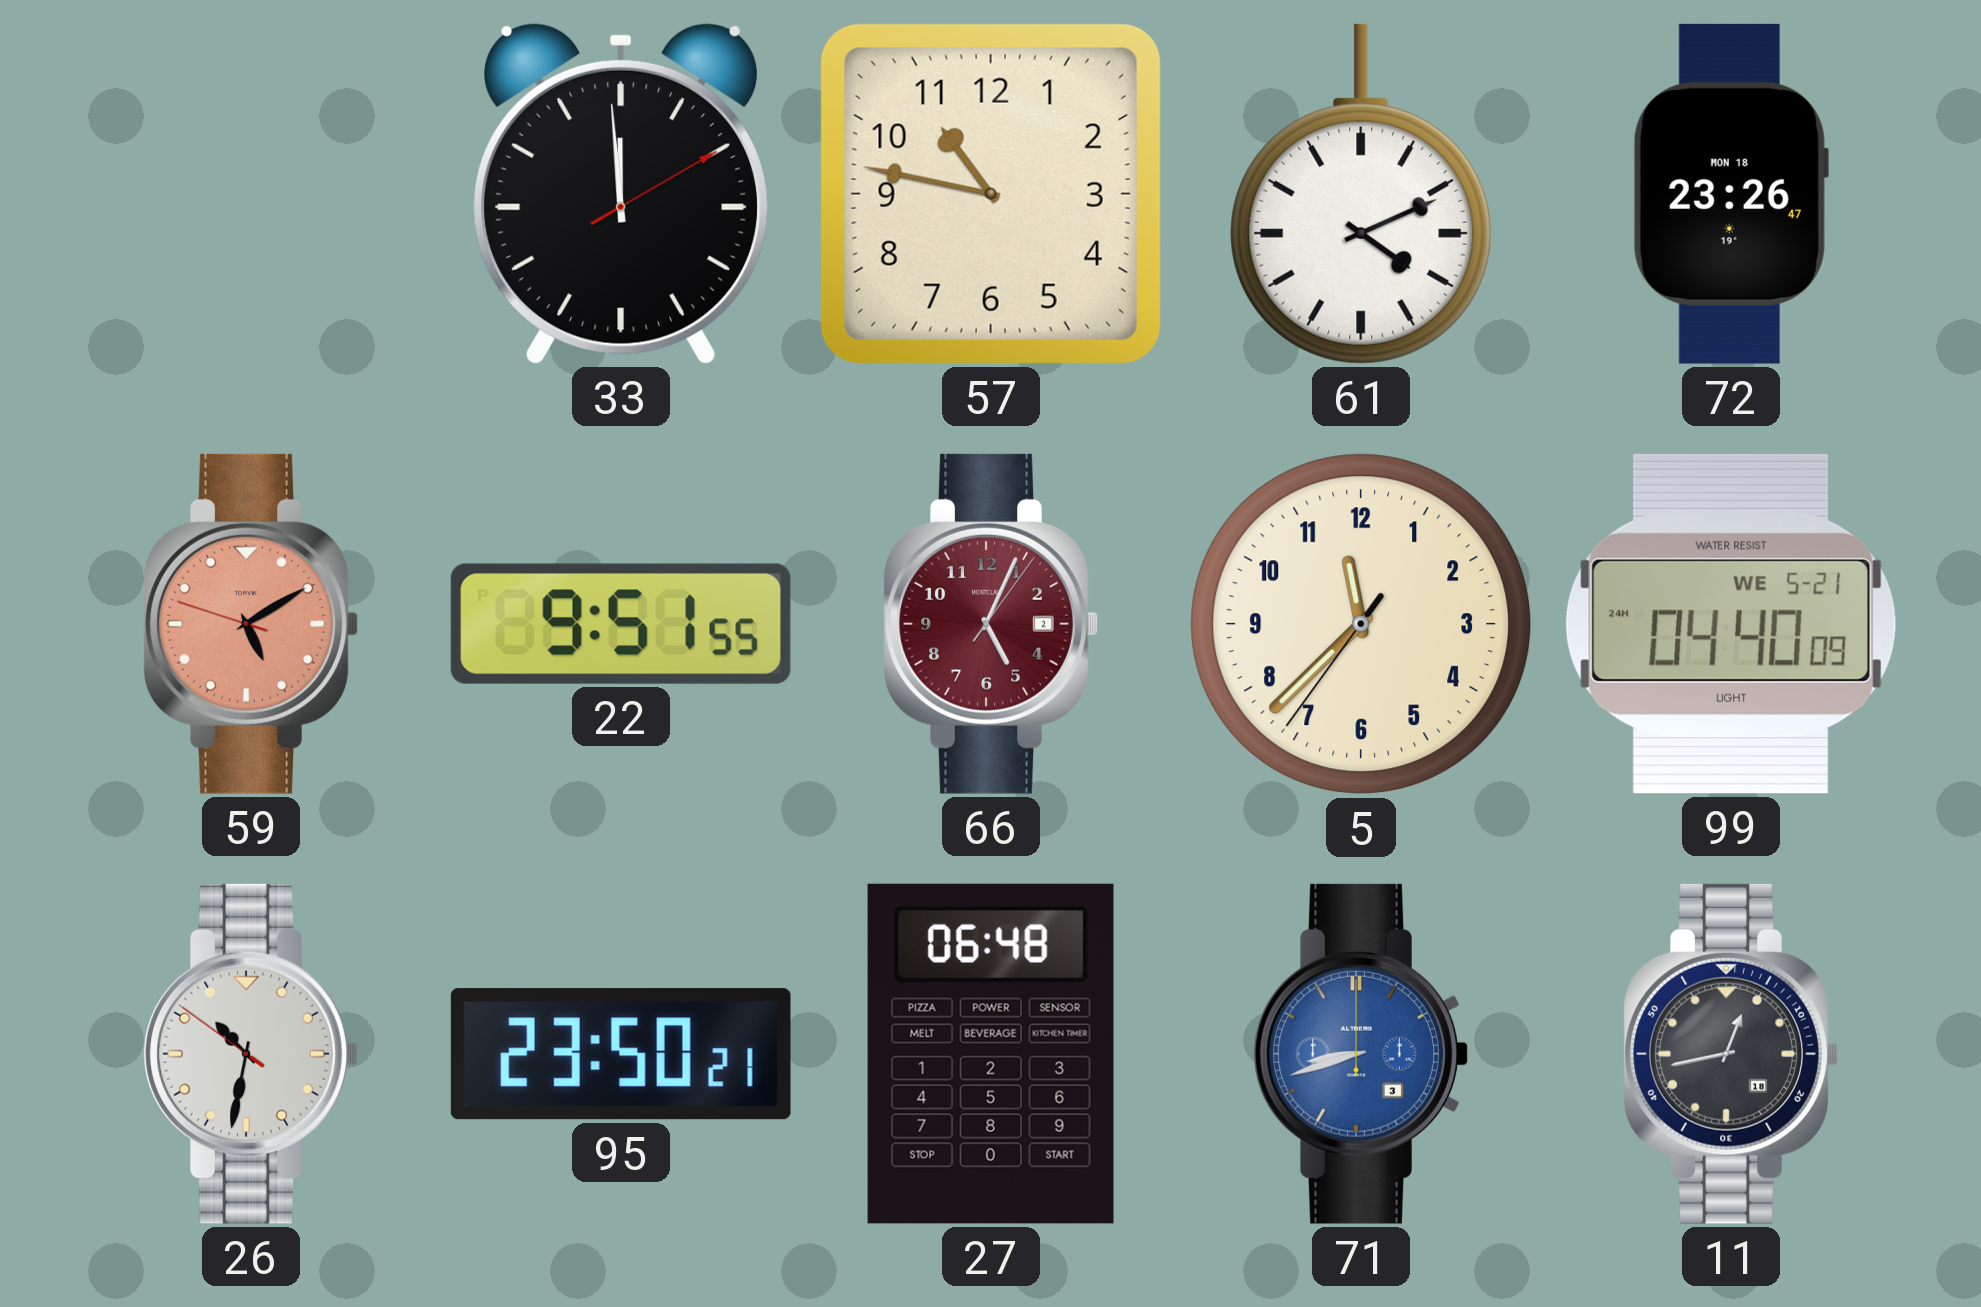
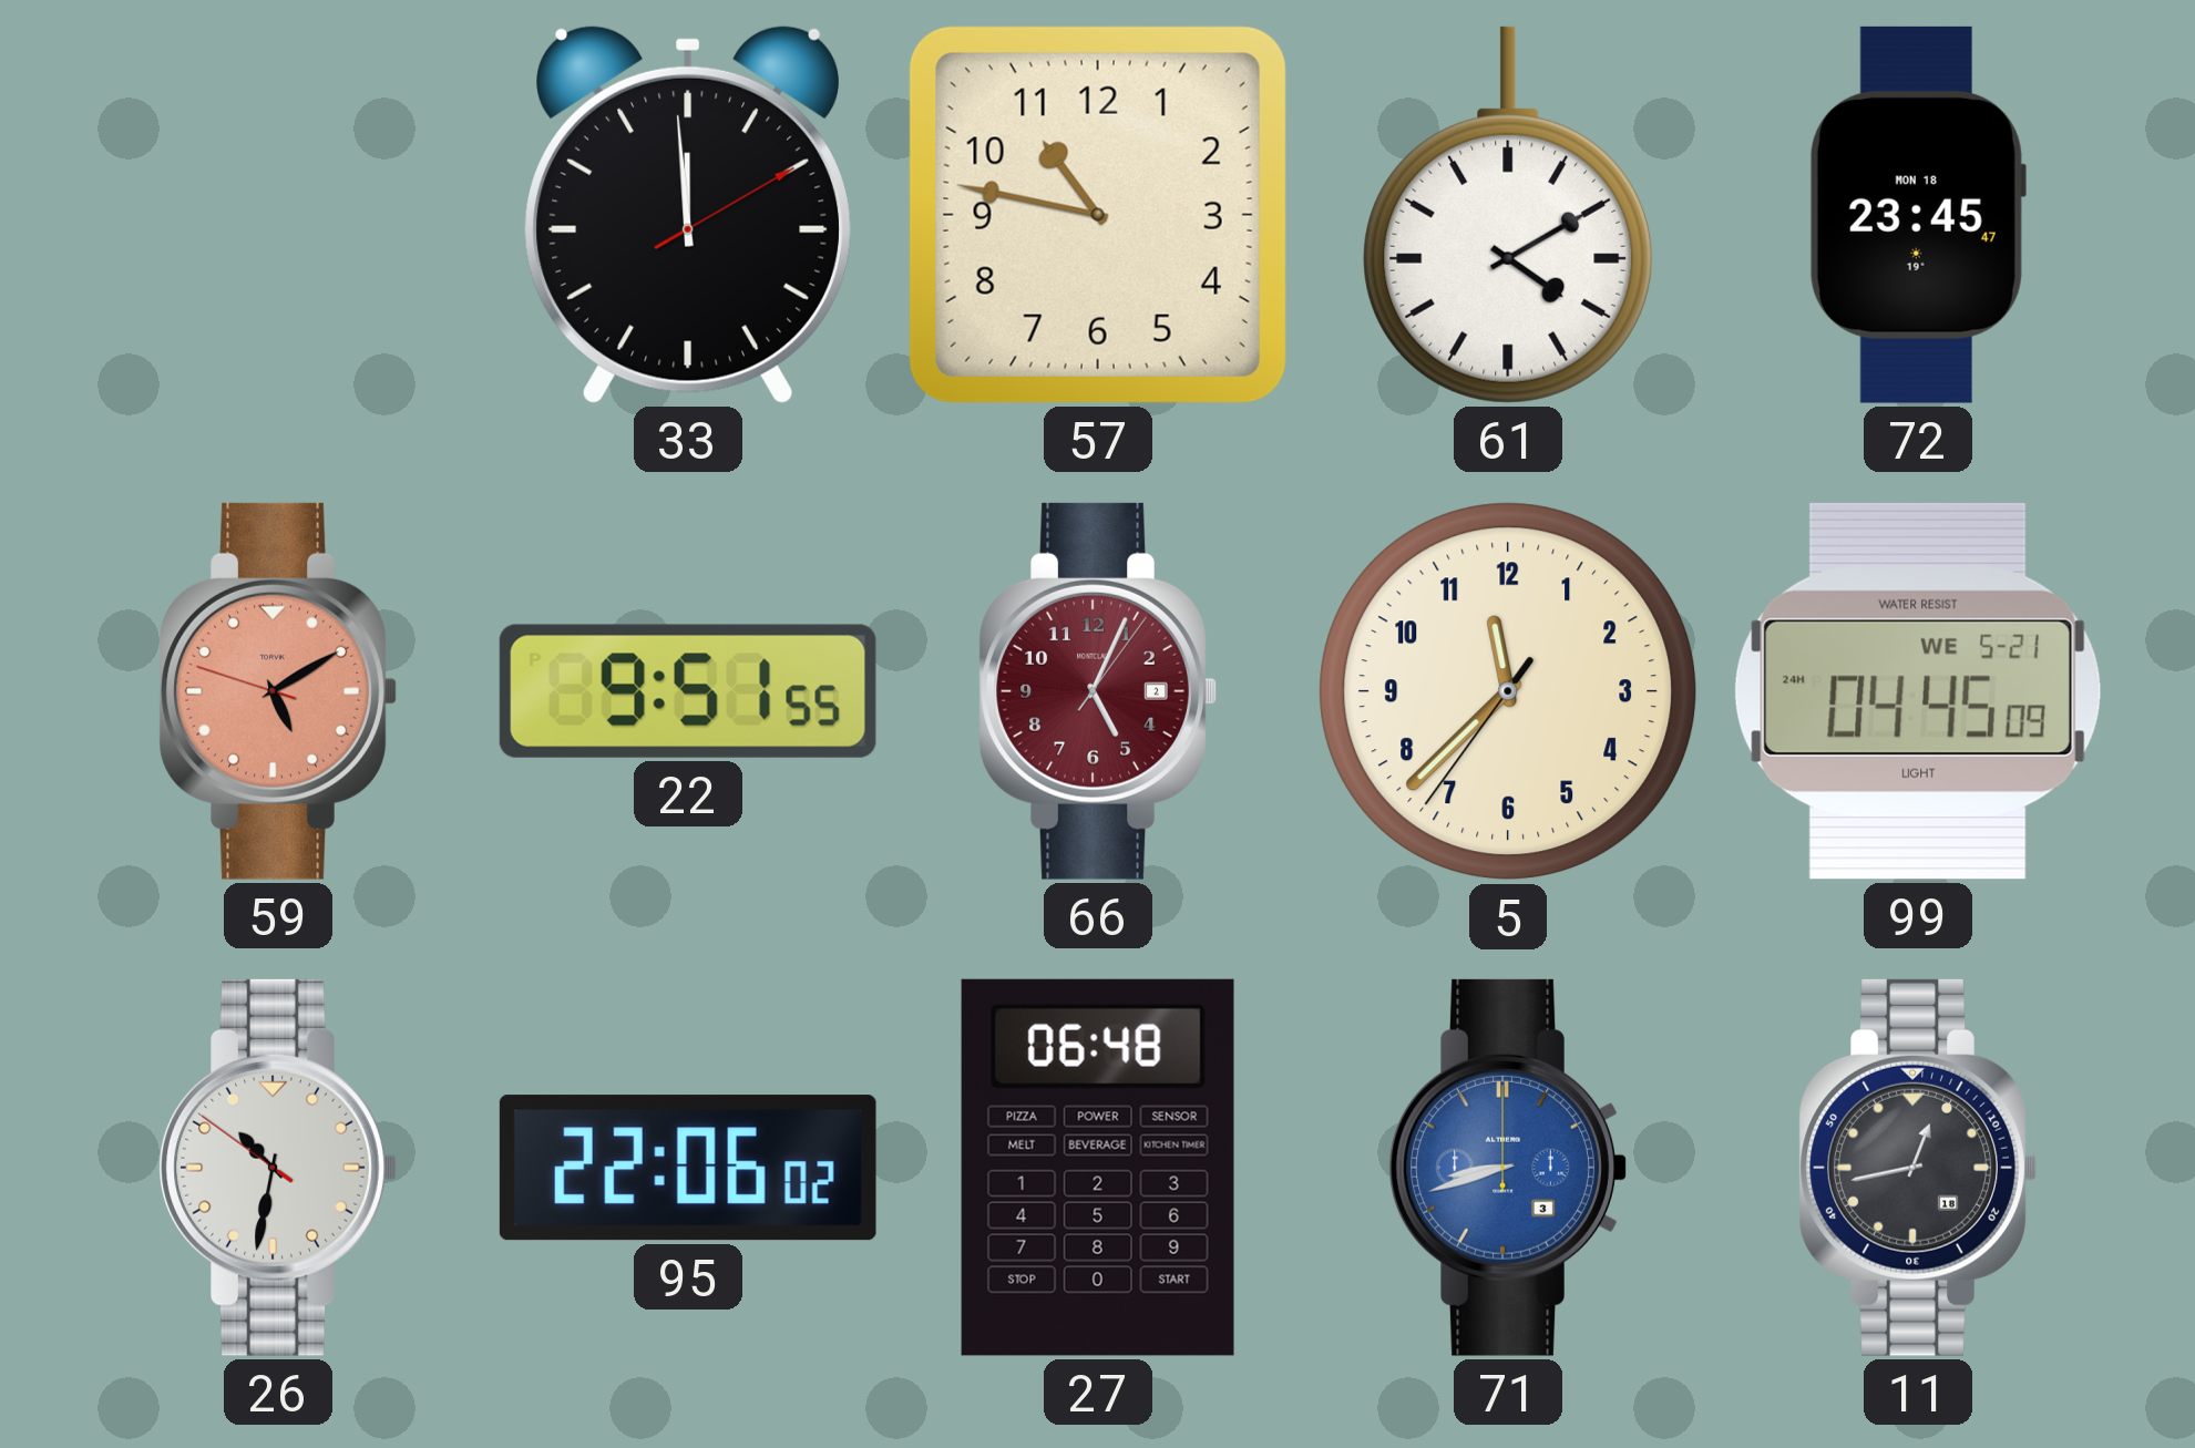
61: 4:11 -> 4:10 (1508, 215)
72: 23:26 -> 23:45 (1917, 215)
99: 04:40 -> 04:45 (1918, 691)
95: 23:50 -> 22:06 (688, 1168)
